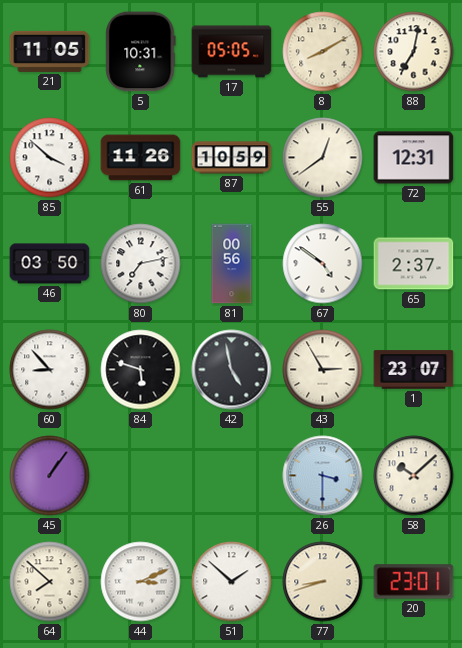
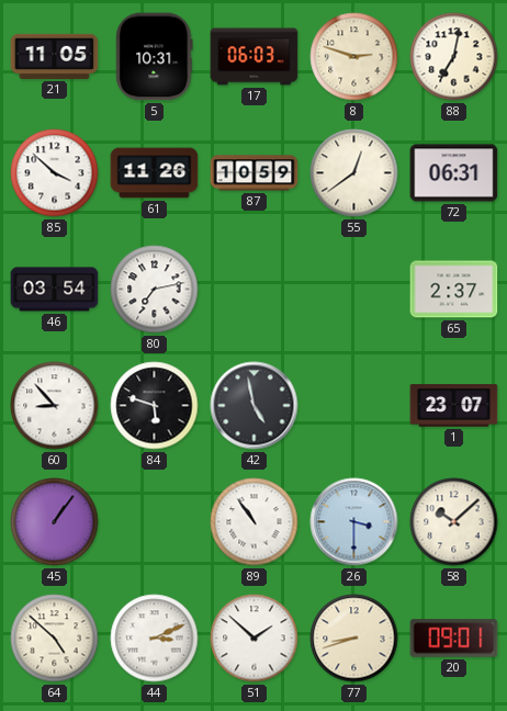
17: 05:05 -> 06:03 (255, 57)
8: 8:10 -> 2:48 (354, 57)
72: 12:31 -> 06:31 (454, 173)
46: 03:50 -> 03:54 (55, 290)
81: 00:56 -> none (232, 264)
67: 4:51 -> none (323, 264)
43: 2:55 -> none (323, 370)
89: none -> 10:54 (255, 522)
64: 7:52 -> 4:52 (55, 639)
20: 23:01 -> 09:01 (454, 639)
